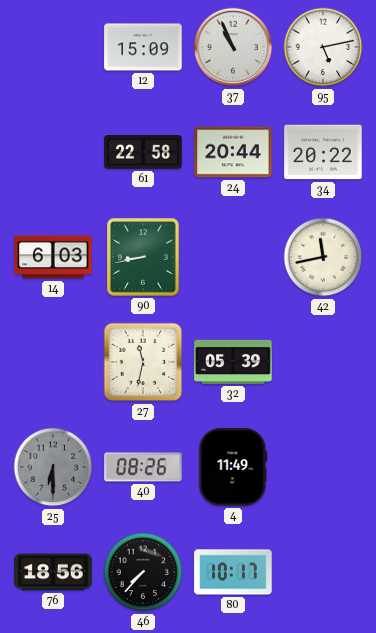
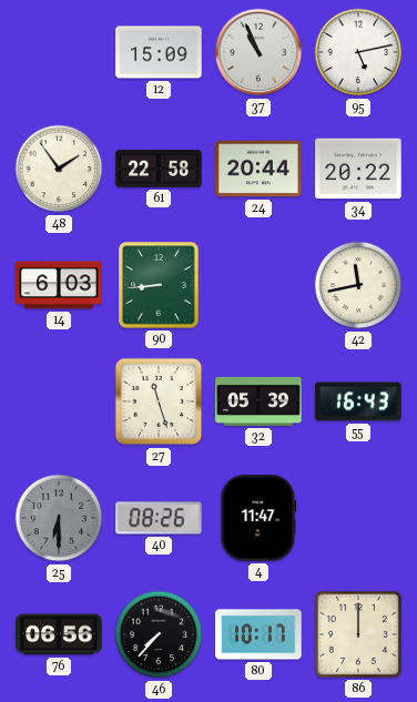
48: none -> 1:54 (59, 169)
90: 8:43 -> 8:44 (159, 285)
27: 11:32 -> 11:27 (159, 401)
55: none -> 16:43 (358, 401)
4: 11:49 -> 11:47 (258, 518)
76: 18:56 -> 06:56 (59, 634)
86: none -> 12:00 (358, 634)
